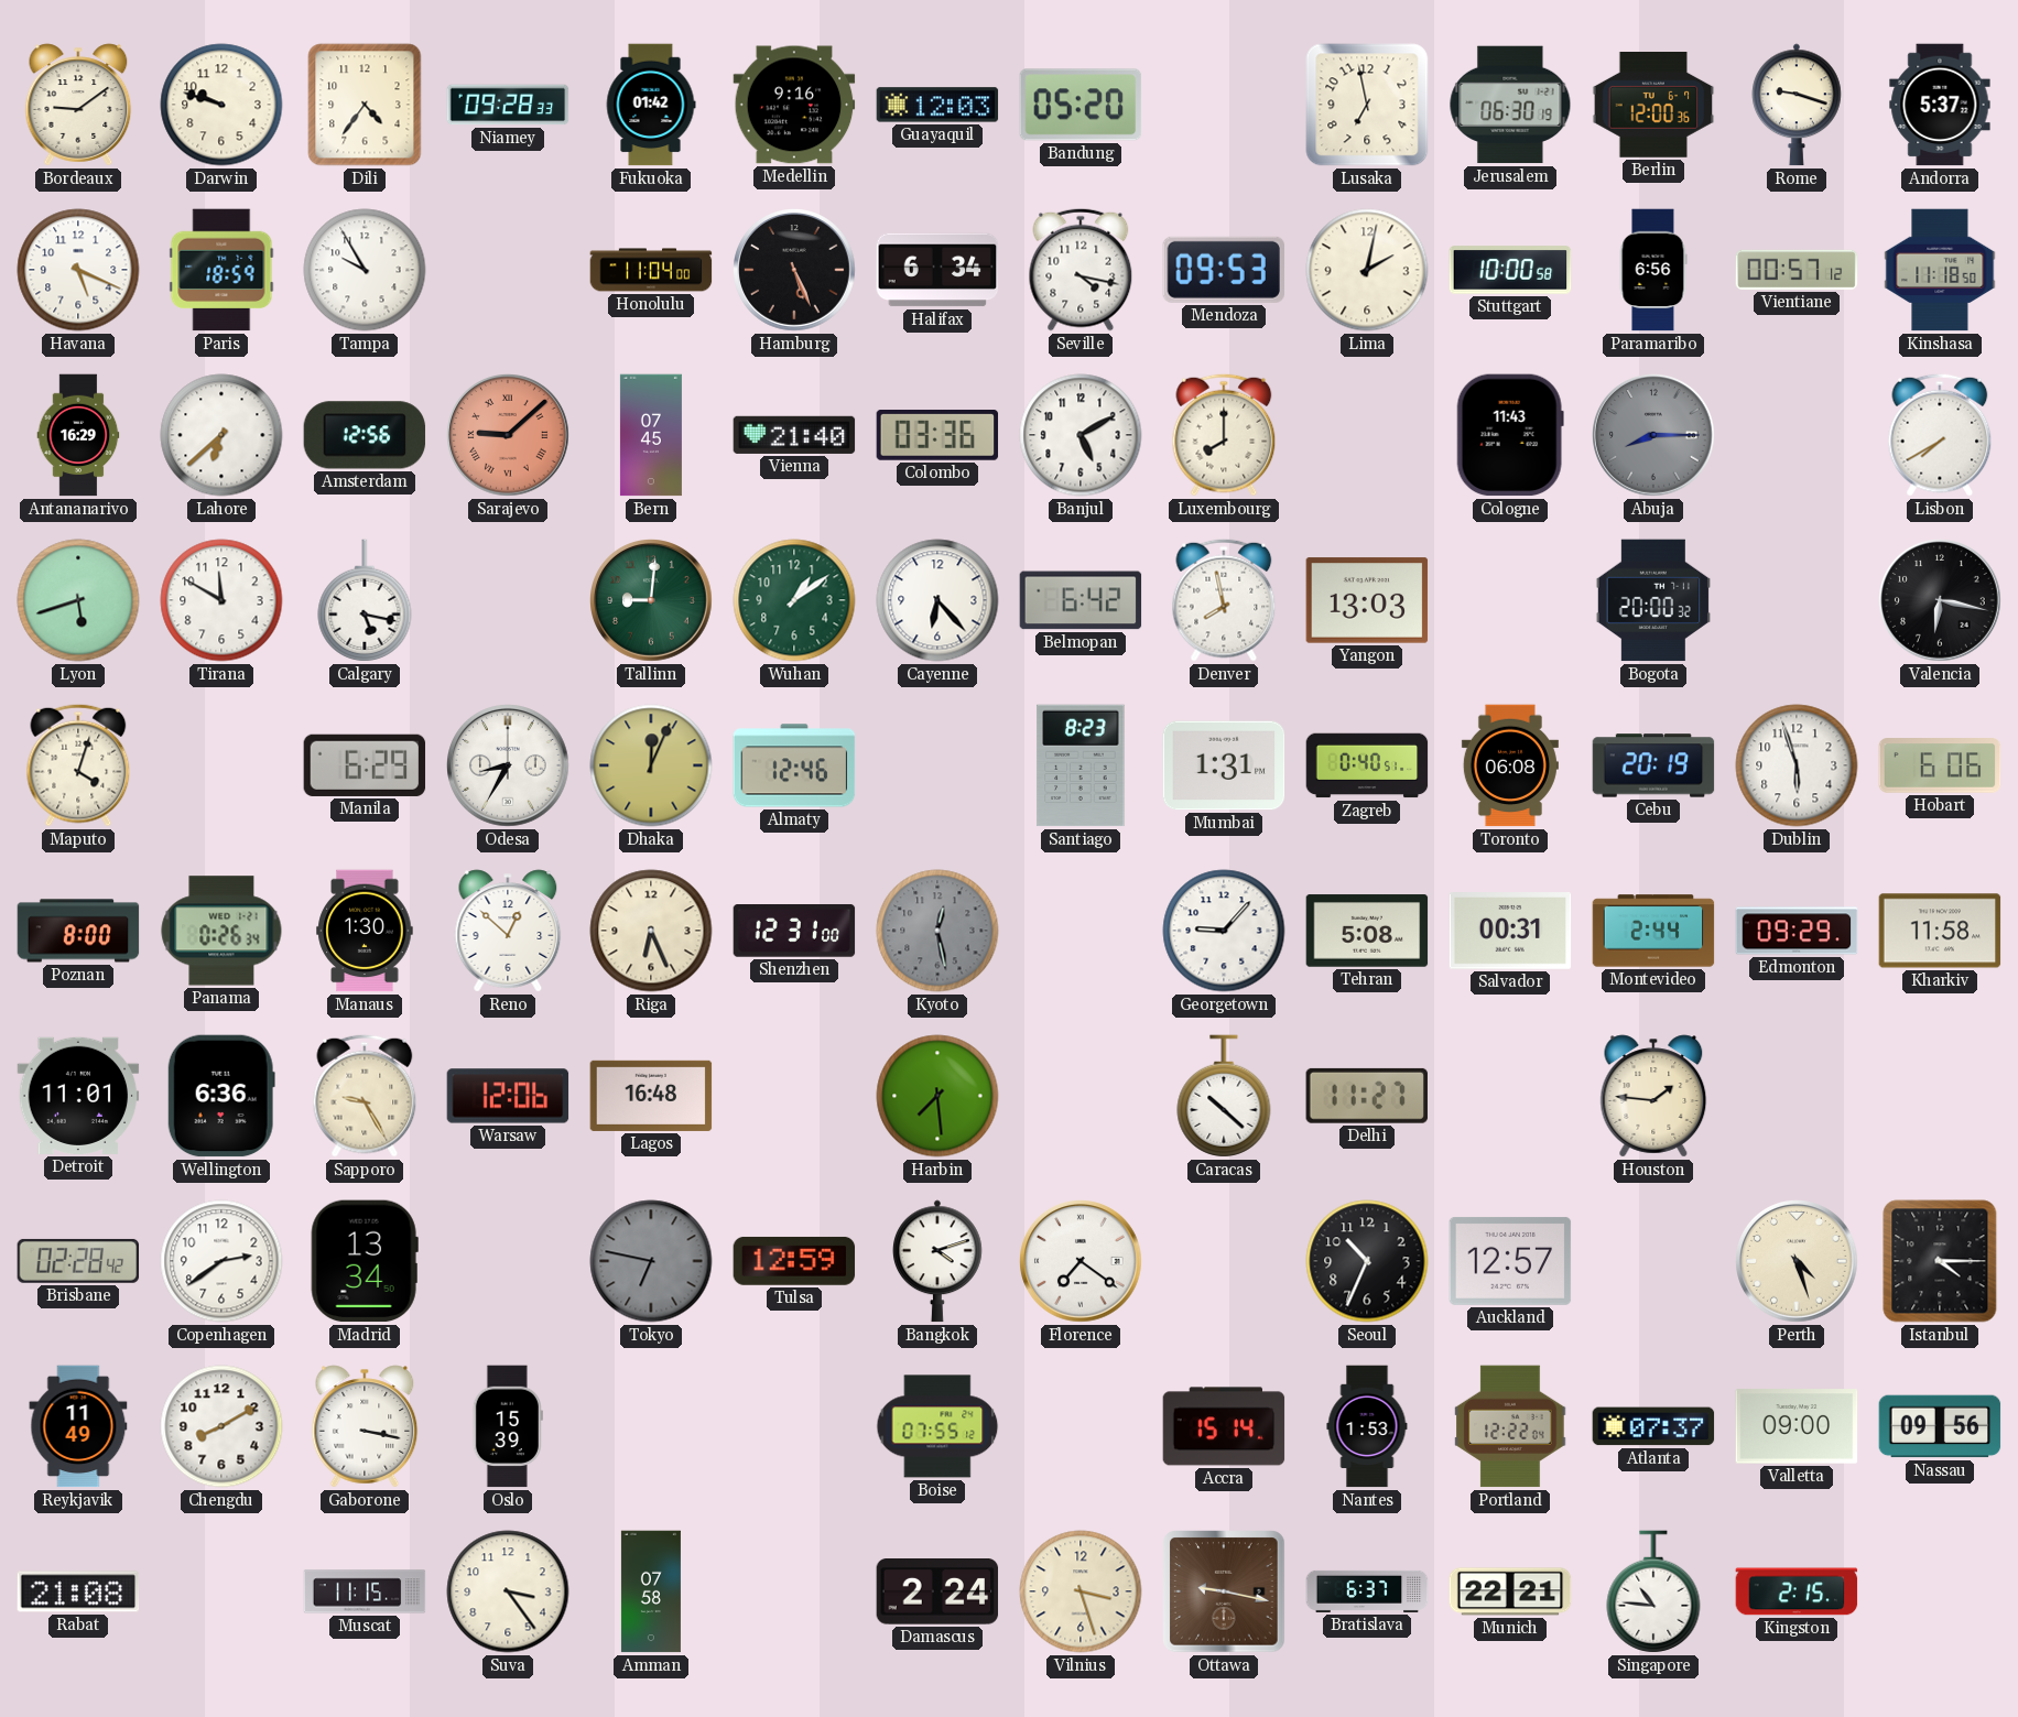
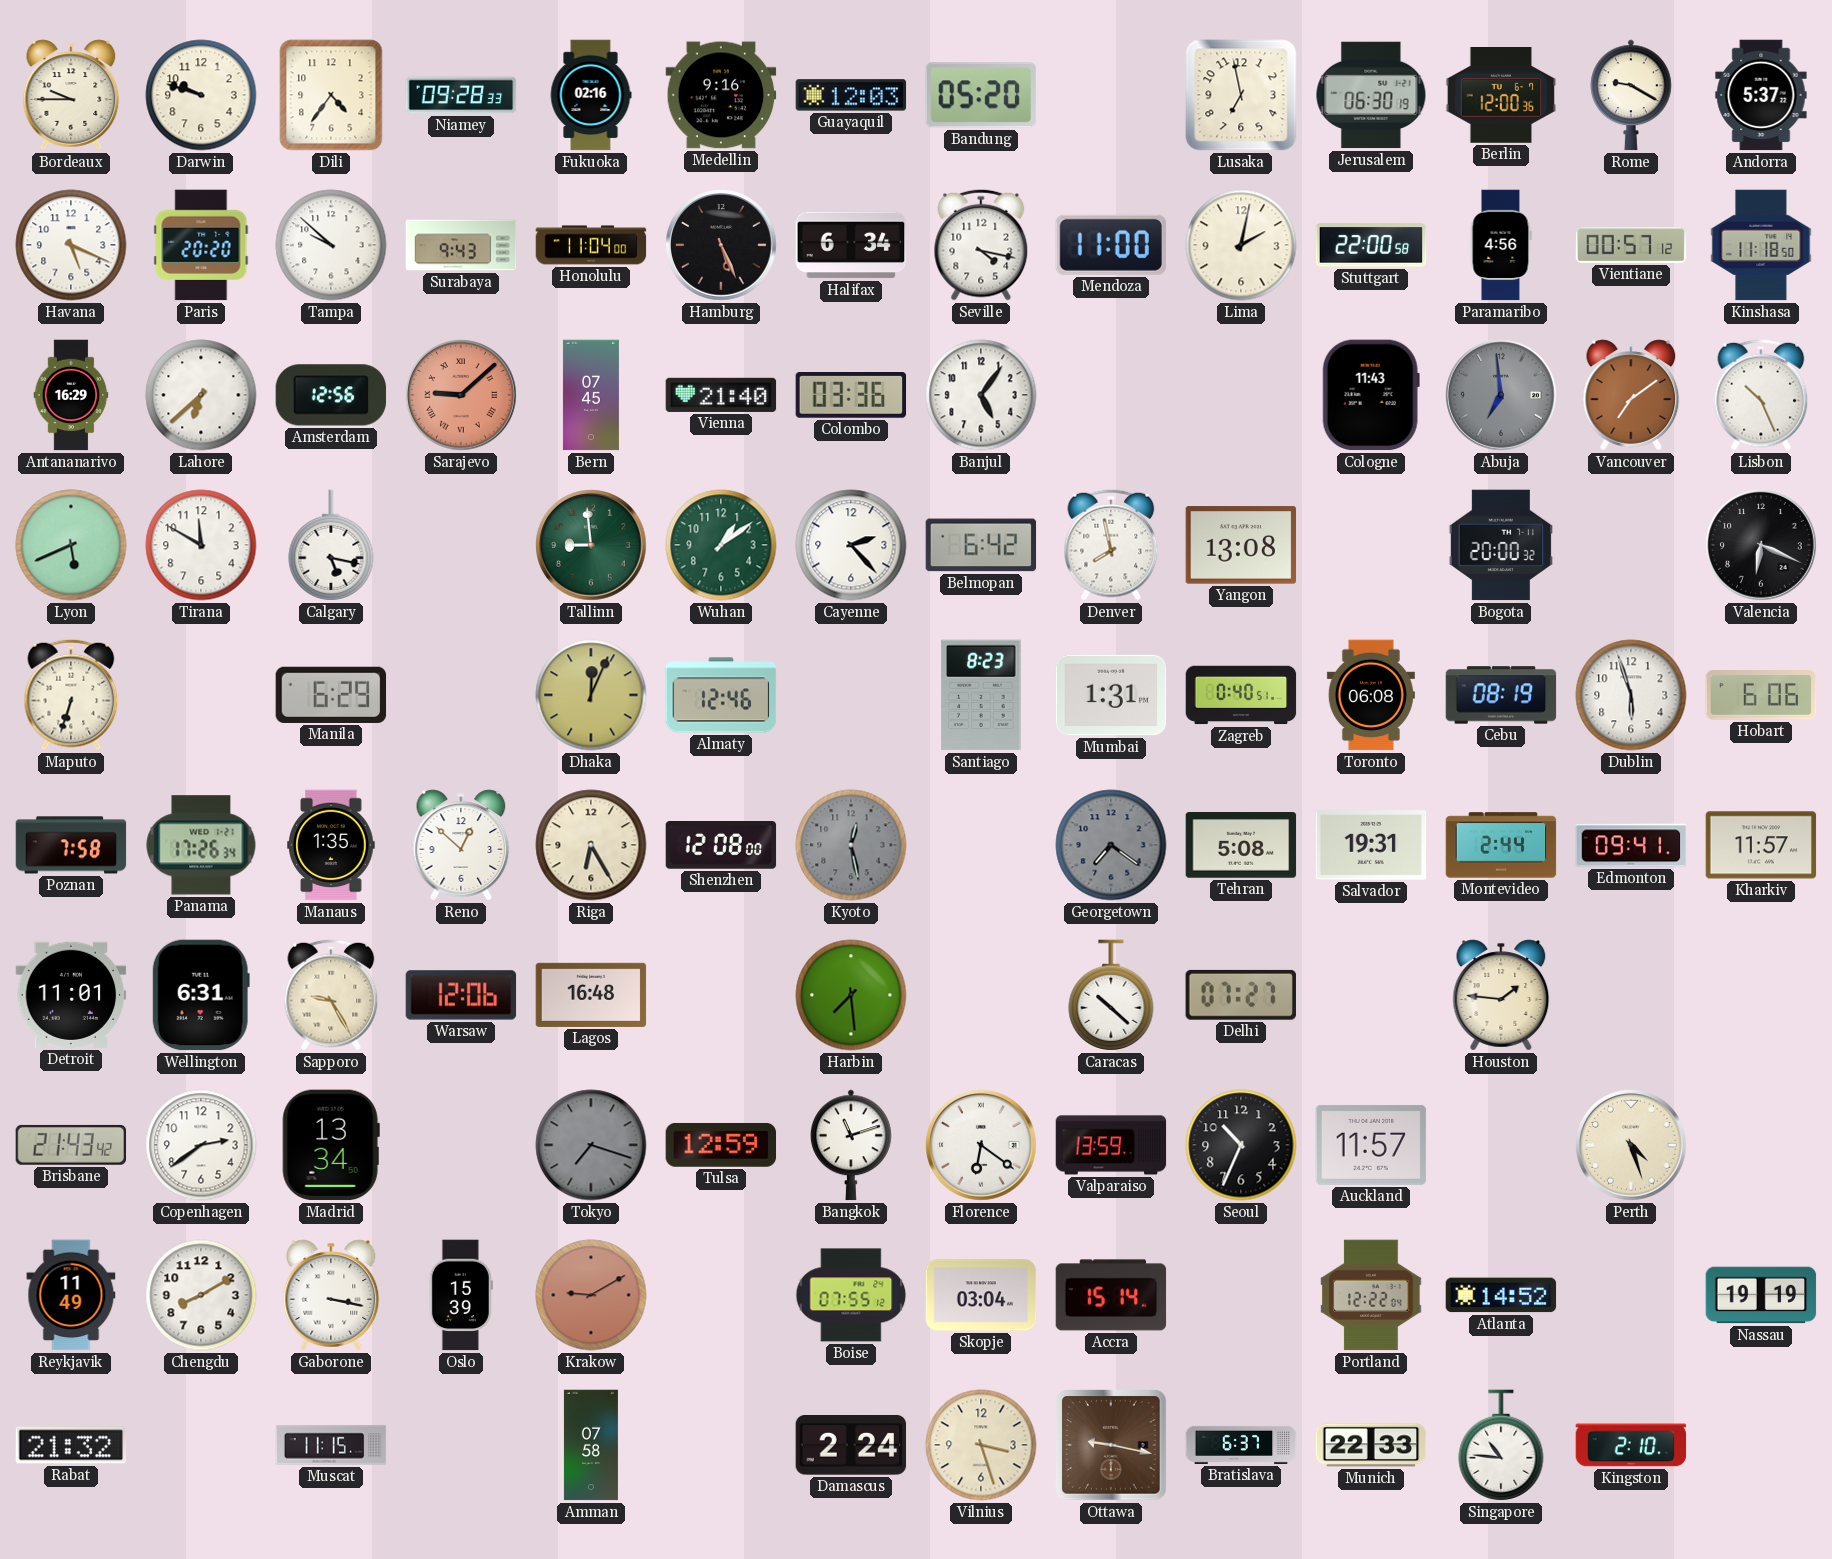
Bordeaux: 9:09 -> 9:45 (71, 95)
Fukuoka: 01:42 -> 02:16 (591, 95)
Rome: 9:18 -> 9:20 (1632, 95)
Paris: 18:59 -> 20:20 (201, 245)
Tampa: 9:55 -> 9:52 (331, 245)
Surabaya: none -> 9:43 (461, 245)
Mendoza: 09:53 -> 11:00 (1111, 245)
Stuttgart: 10:00 -> 22:00 (1371, 245)
Paramaribo: 6:56 -> 4:56 (1501, 245)
Banjul: 5:10 -> 5:06 (981, 395)
Luxembourg: 8:00 -> none (1224, 435)
Abuja: 8:15 -> 6:59 (1502, 396)
Vancouver: none -> 7:09 (1631, 395)
Lisbon: 7:40 -> 10:26 (1761, 395)
Lyon: 5:42 -> 5:41 (71, 545)
Tallinn: 9:01 -> 8:59 (592, 546)
Cayenne: 6:23 -> 2:23 (851, 545)
Yangon: 13:03 -> 13:08 (1241, 545)
Valencia: 6:17 -> 6:19 (1762, 546)
Maputo: 4:03 -> 6:33 (71, 695)
Odesa: 8:35 -> none (509, 767)
Cebu: 20:19 -> 08:19 (1501, 695)
Poznan: 8:00 -> 7:58 (71, 845)
Panama: 0:26 -> 17:26 (201, 845)
Manaus: 1:30 -> 1:35 (331, 845)
Riga: 6:26 -> 6:25 (591, 845)
Shenzhen: 12:31 -> 12:08 (721, 846)
Georgetown: 9:07 -> 7:21 (1111, 845)
Georgetown dial: white -> grey (1111, 845)
Salvador: 00:31 -> 19:31 (1371, 846)
Edmonton: 09:29 -> 09:41 (1631, 845)
Kharkiv: 11:58 -> 11:57 (1761, 845)
Wellington: 6:36 -> 6:31 (201, 995)
Delhi: 11:27 -> 07:27 (1241, 995)
Brisbane: 02:28 -> 21:43 (71, 1145)
Tokyo: 6:47 -> 7:18 (591, 1145)
Bangkok: 4:12 -> 11:12 (852, 1145)
Florence: 7:21 -> 6:21 (982, 1146)
Valparaiso: none -> 13:59 (1111, 1145)
Auckland: 12:57 -> 11:57 (1371, 1145)
Istanbul: 4:15 -> none (1940, 1261)
Krakow: none -> 9:10 (591, 1295)
Skopje: none -> 03:04 (981, 1295)
Nantes: 1:53 -> none (1367, 1426)
Atlanta: 07:37 -> 14:52 (1501, 1295)
Valletta: 09:00 -> none (1797, 1426)
Nassau: 09:56 -> 19:19 (1761, 1295)
Rabat: 21:08 -> 21:32 (71, 1445)
Suva: 3:24 -> none (508, 1591)
Munich: 22:21 -> 22:33 (1371, 1445)
Kingston: 2:15 -> 2:10 (1631, 1445)
